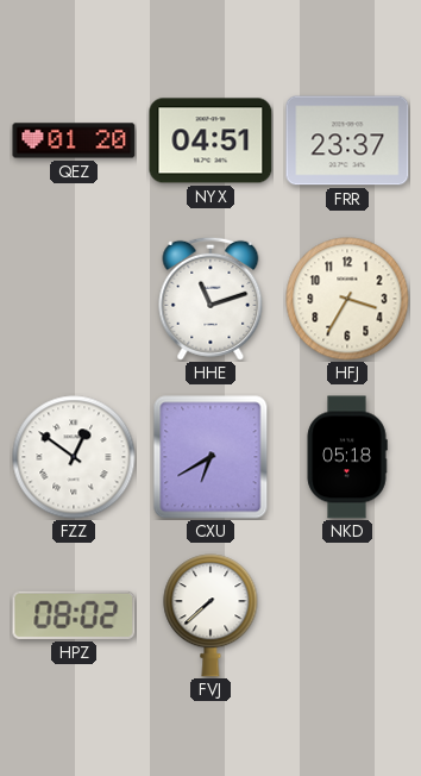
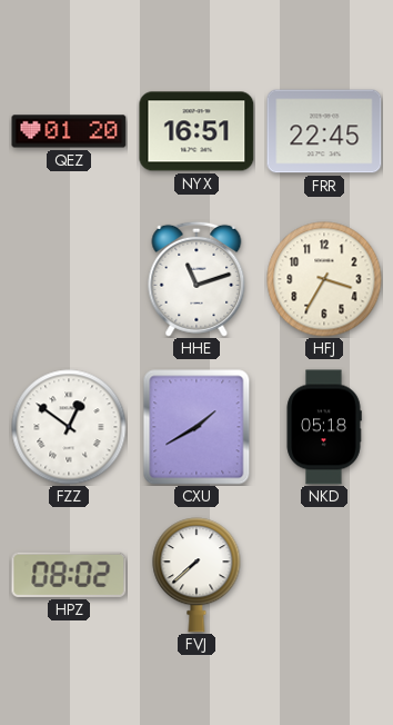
NYX: 04:51 -> 16:51 (196, 131)
FRR: 23:37 -> 22:45 (324, 131)
CXU: 6:40 -> 1:40 (196, 427)
